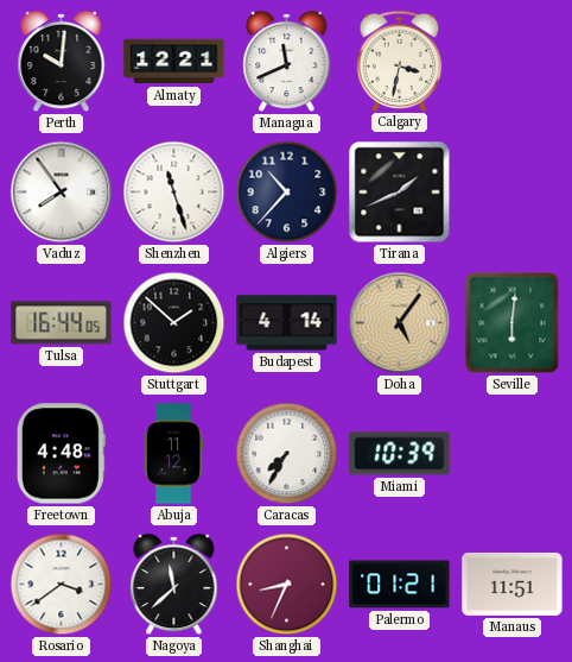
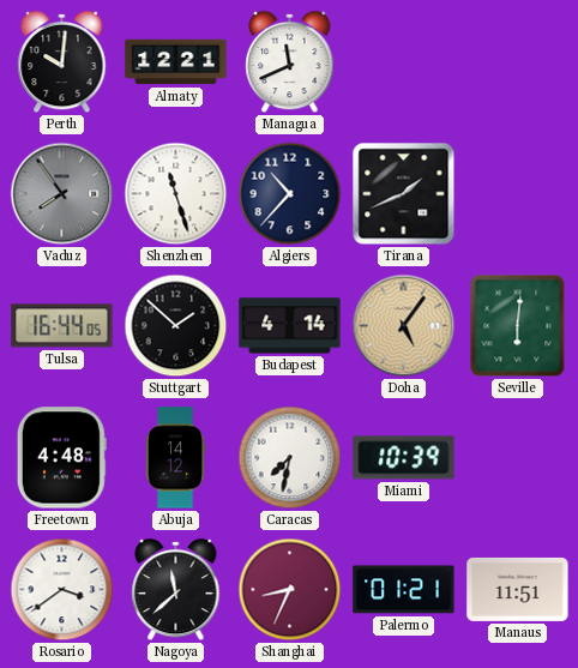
Calgary: 3:32 -> none (400, 61)
Vaduz dial: white -> grey (62, 194)
Abuja: 11:12 -> 14:12 (175, 458)
Caracas: 7:35 -> 7:32 (290, 458)
